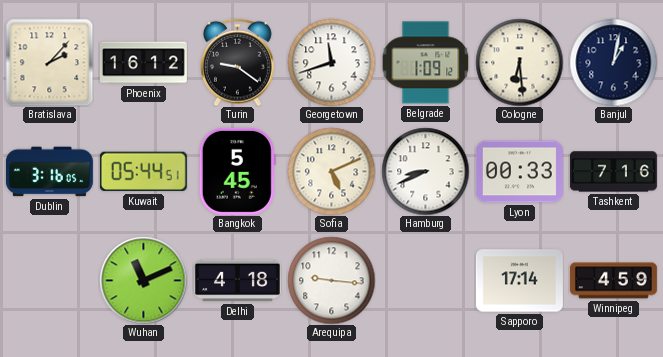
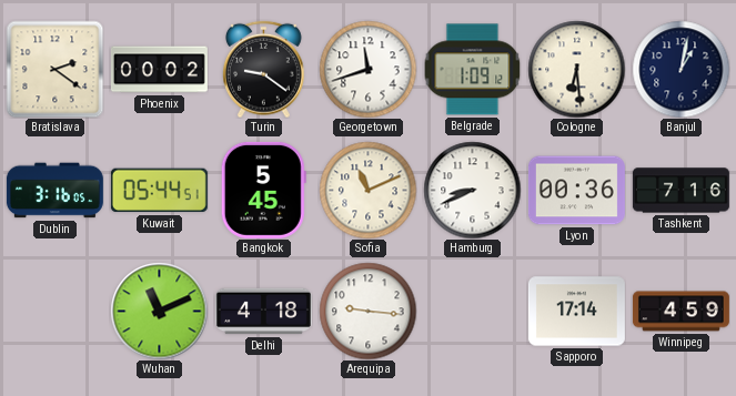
Bratislava: 2:07 -> 2:21 (54, 69)
Phoenix: 16:12 -> 00:02 (159, 70)
Sofia: 5:11 -> 11:11 (367, 190)
Lyon: 00:33 -> 00:36 (576, 191)
